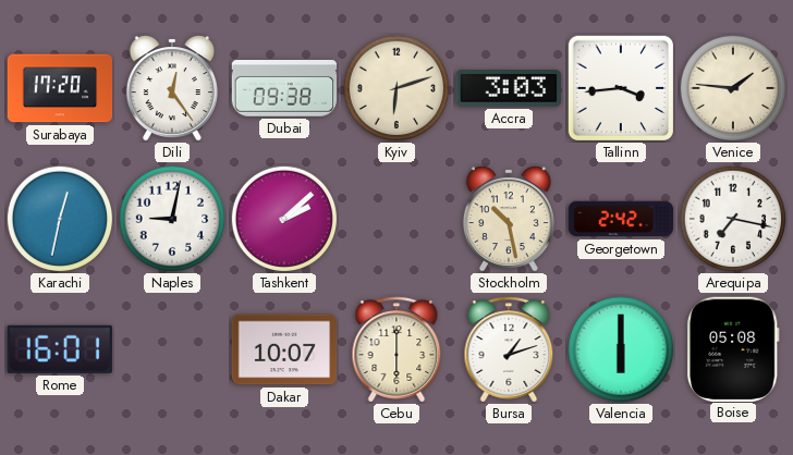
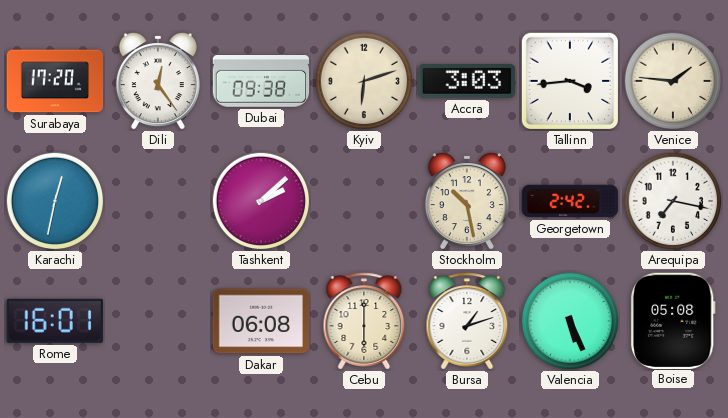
Naples: 9:02 -> none (172, 219)
Dakar: 10:07 -> 06:08 (261, 321)
Valencia: 6:00 -> 5:26 (570, 321)
